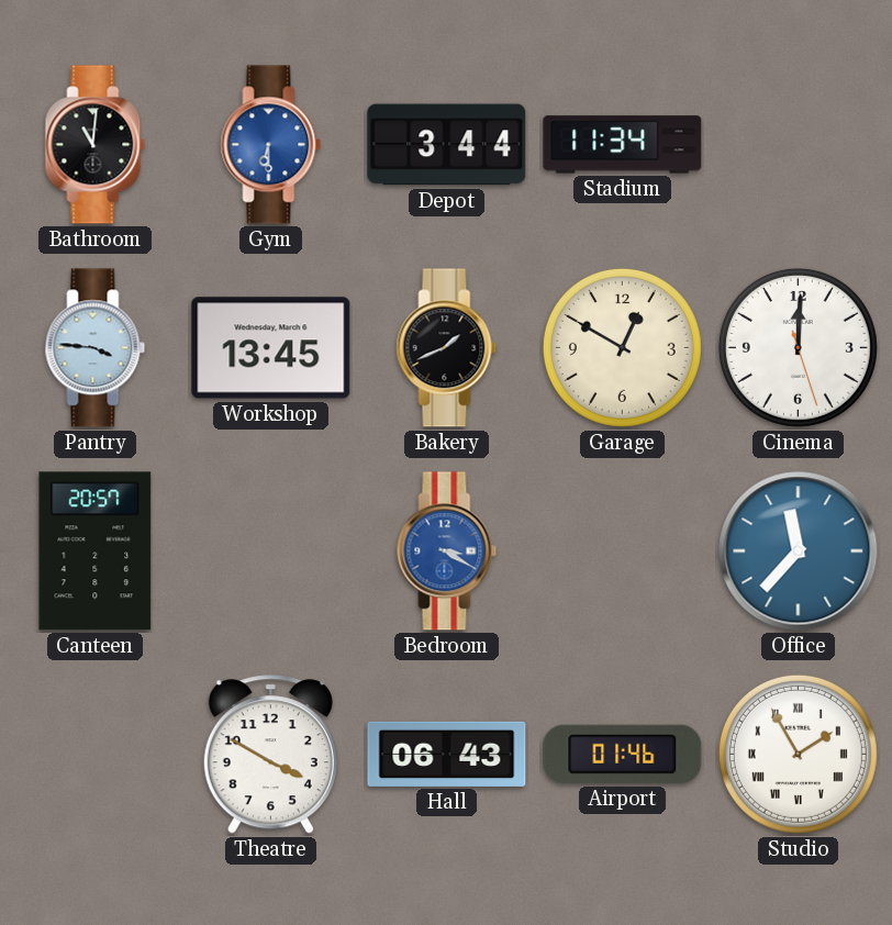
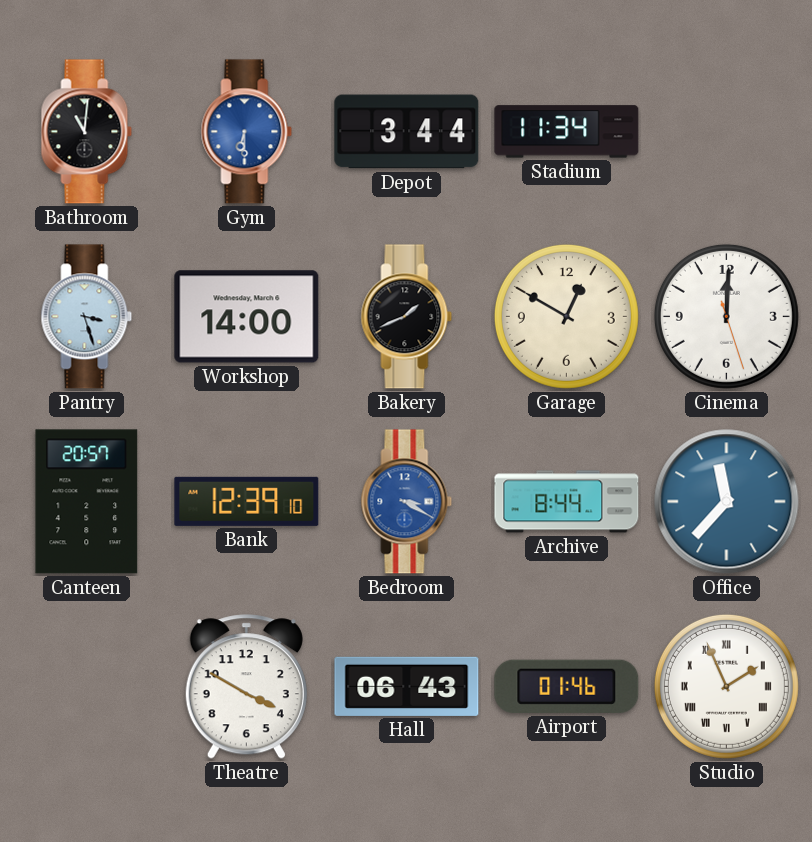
Pantry: 3:46 -> 3:27 (87, 317)
Workshop: 13:45 -> 14:00 (247, 317)
Bank: none -> 12:39 (247, 501)
Archive: none -> 8:44 (567, 502)
Studio: 1:55 -> 1:56 (726, 686)
